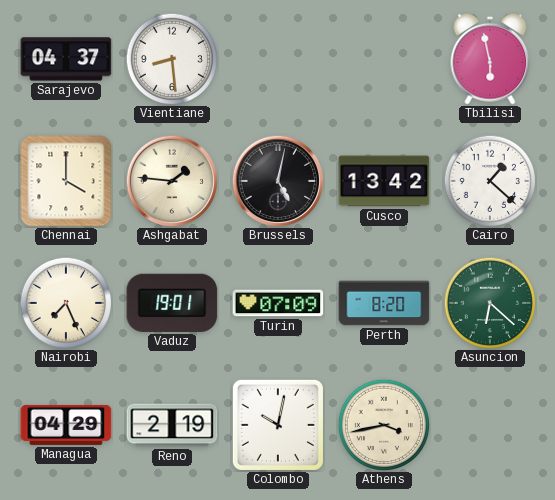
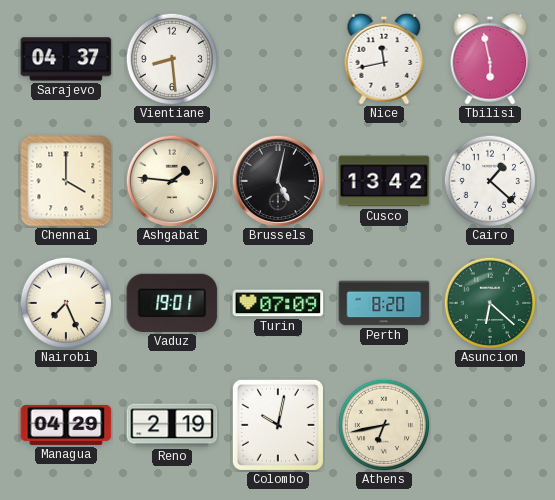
Nice: none -> 11:43 (384, 59)
Athens: 3:43 -> 6:43 (383, 424)
